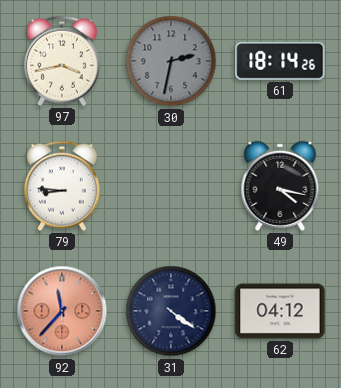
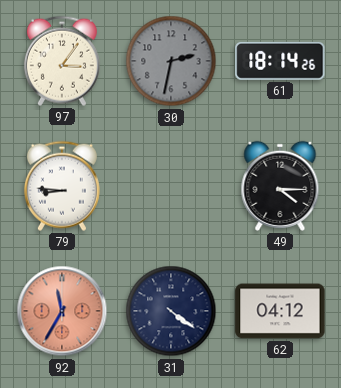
97: 3:43 -> 3:06 (62, 61)
49: 4:17 -> 4:15 (280, 186)
92: 11:37 -> 11:35 (62, 311)
